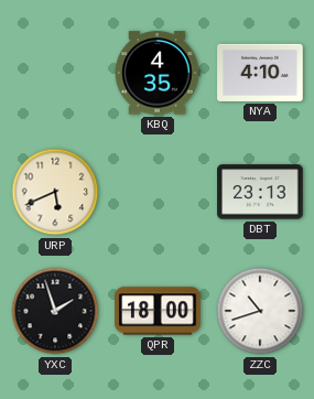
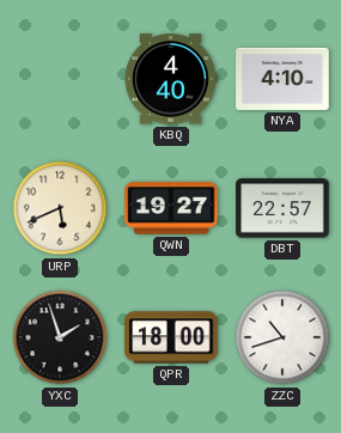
KBQ: 4:35 -> 4:40 (171, 79)
QWN: none -> 19:27 (171, 208)
DBT: 23:13 -> 22:57 (282, 208)
